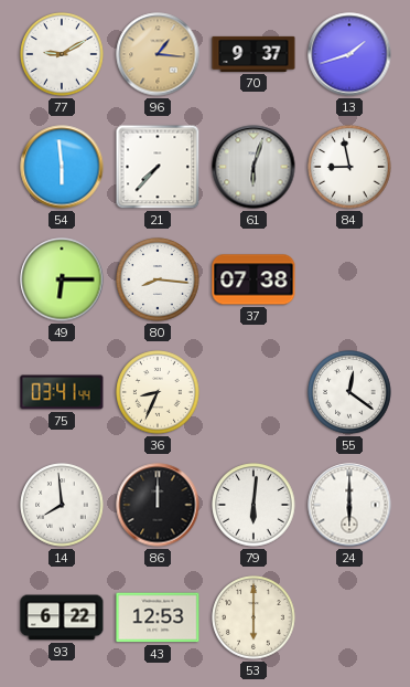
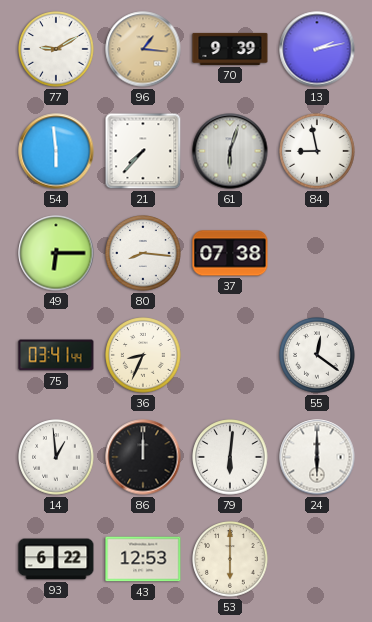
70: 9:37 -> 9:39 (230, 49)
13: 1:42 -> 2:13 (317, 49)
14: 7:59 -> 12:59 (56, 457)
